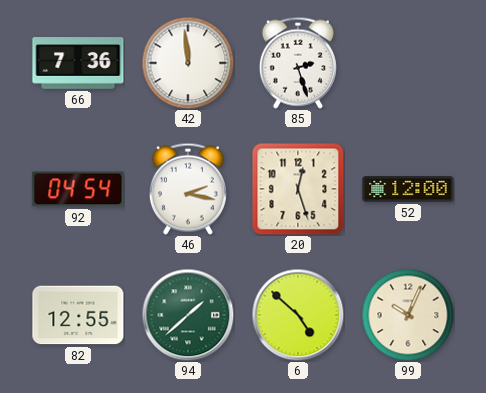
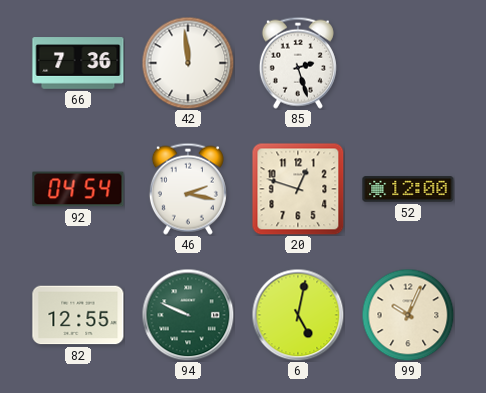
20: 12:27 -> 12:48 (298, 189)
94: 1:38 -> 9:49 (188, 315)
6: 4:52 -> 5:02 (298, 315)
